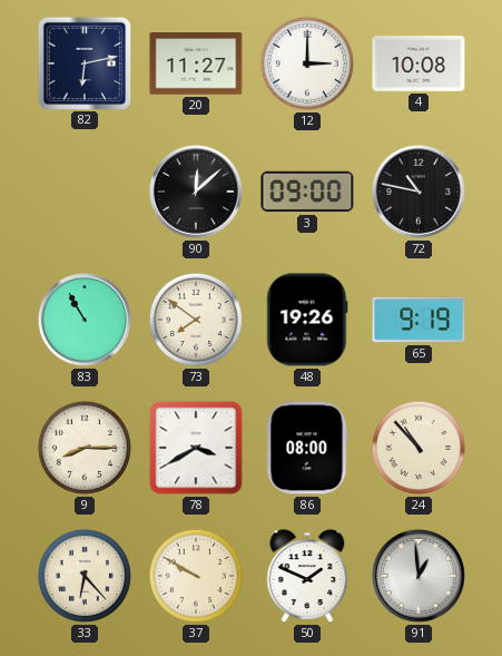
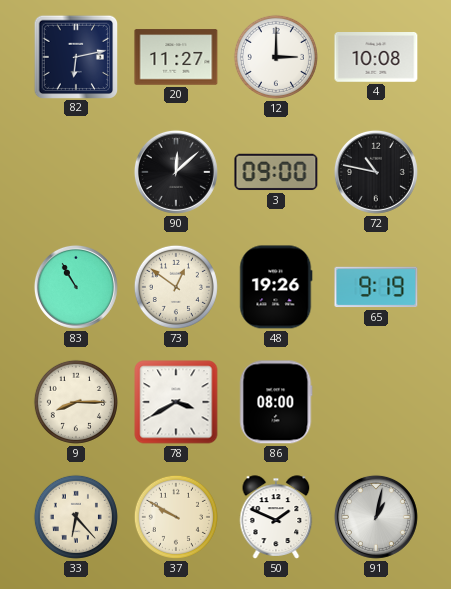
73: 7:51 -> 12:51 (176, 287)
24: 10:53 -> none (419, 448)
91: 12:59 -> 1:02 (376, 517)
